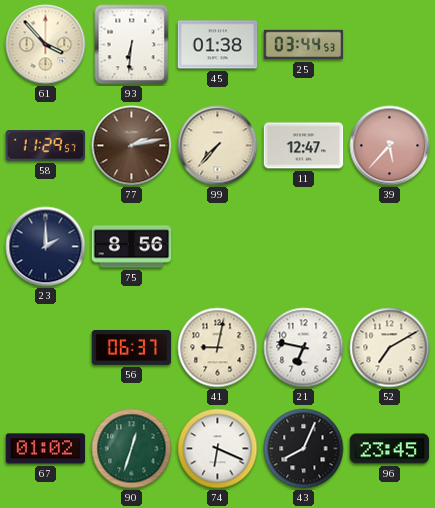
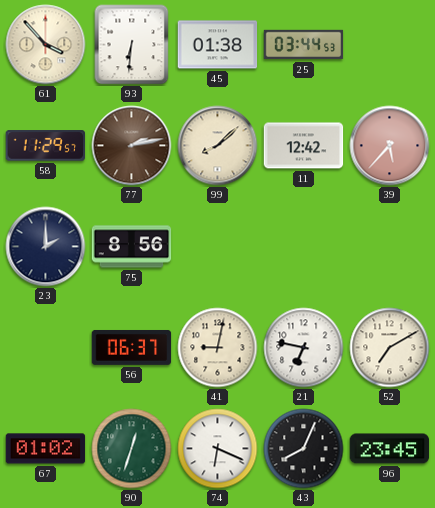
99: 7:37 -> 8:08 (218, 146)
11: 12:47 -> 12:42 (304, 146)
